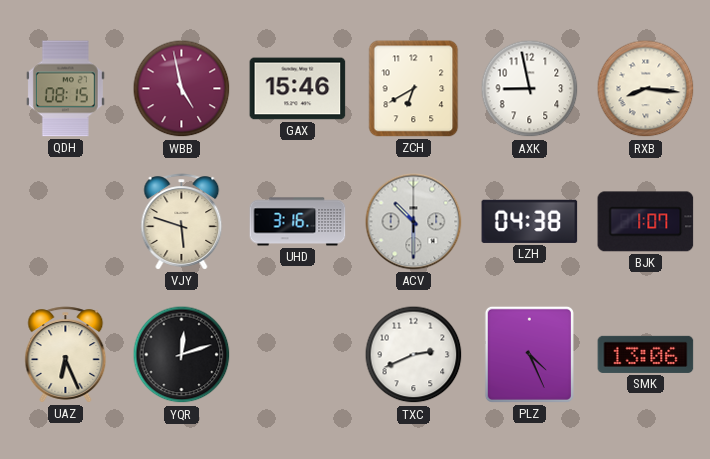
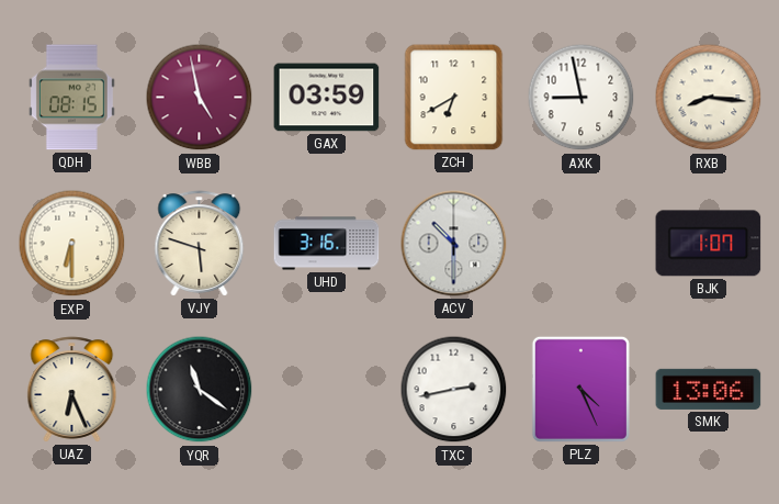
GAX: 15:46 -> 03:59 (327, 98)
EXP: none -> 6:30 (72, 244)
LZH: 04:38 -> none (530, 221)
YQR: 12:12 -> 11:21 (200, 390)
TXC: 2:41 -> 2:43 (454, 390)
